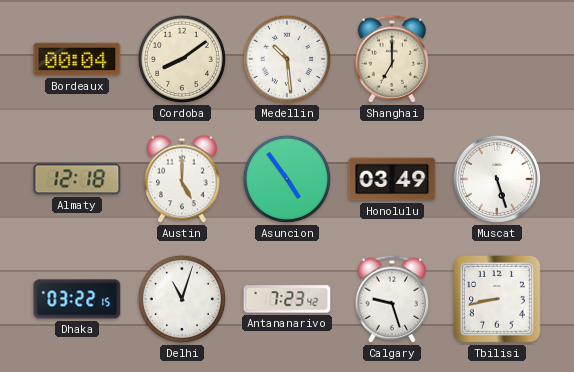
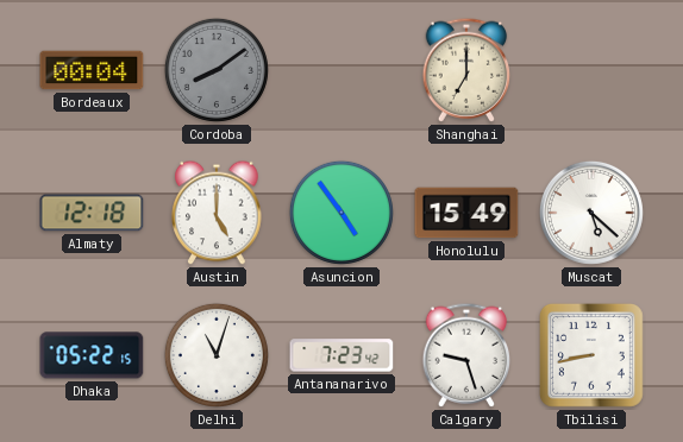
Cordoba dial: cream -> grey (217, 70)
Medellin: 10:29 -> none (287, 59)
Honolulu: 03:49 -> 15:49 (466, 213)
Muscat: 5:27 -> 5:22 (591, 213)
Dhaka: 03:22 -> 05:22 (92, 355)
